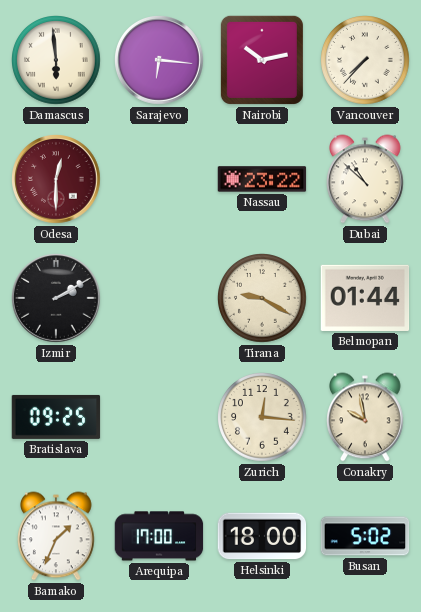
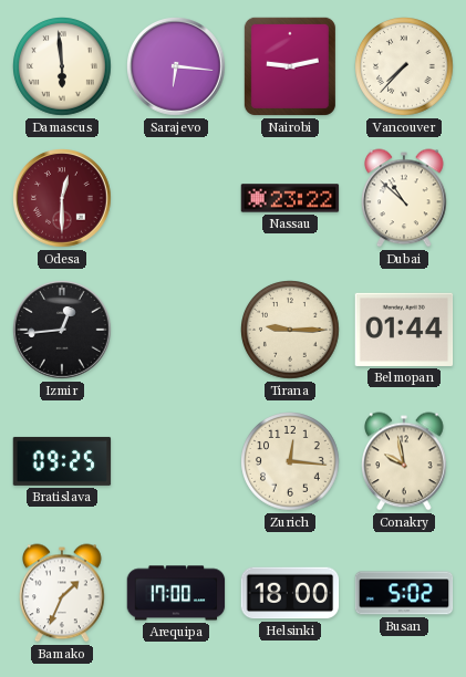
Nairobi: 10:13 -> 9:13 (290, 66)
Izmir: 2:10 -> 12:44 (63, 331)
Tirana: 9:20 -> 9:15 (291, 331)
